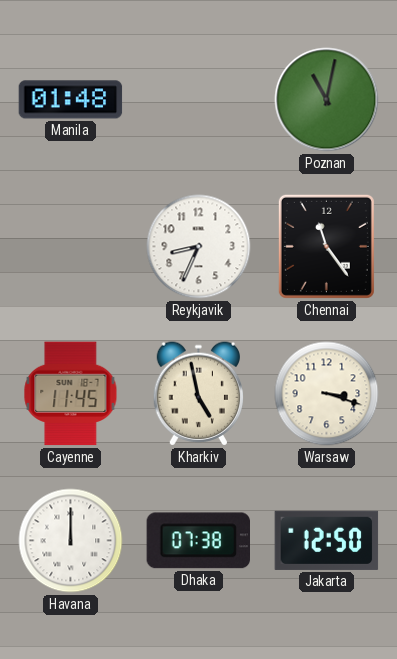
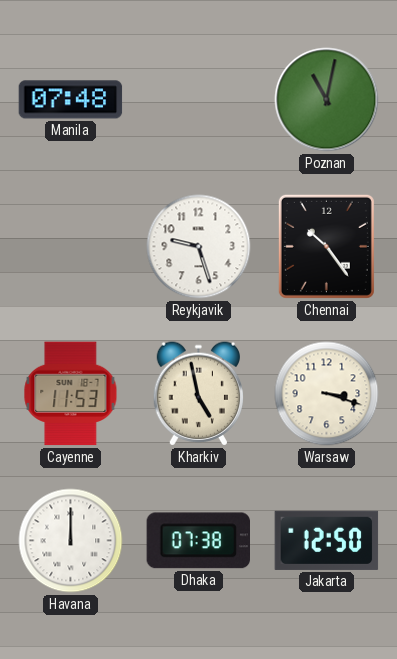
Manila: 01:48 -> 07:48 (71, 100)
Reykjavik: 8:34 -> 9:27 (199, 247)
Chennai: 11:24 -> 10:24 (326, 246)
Cayenne: 11:45 -> 11:53 (71, 394)
